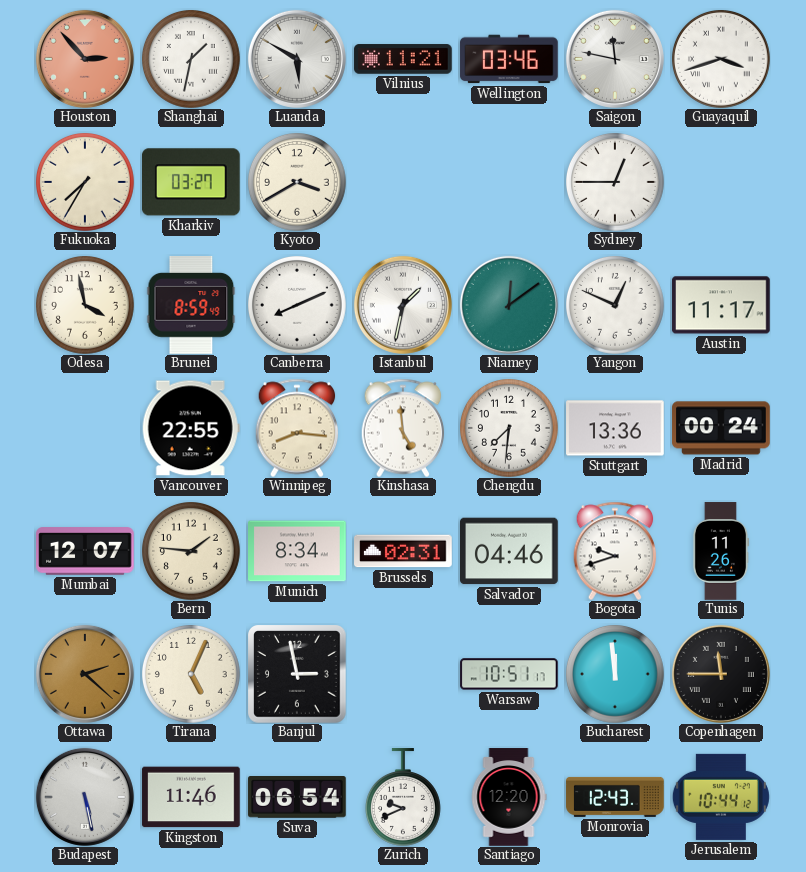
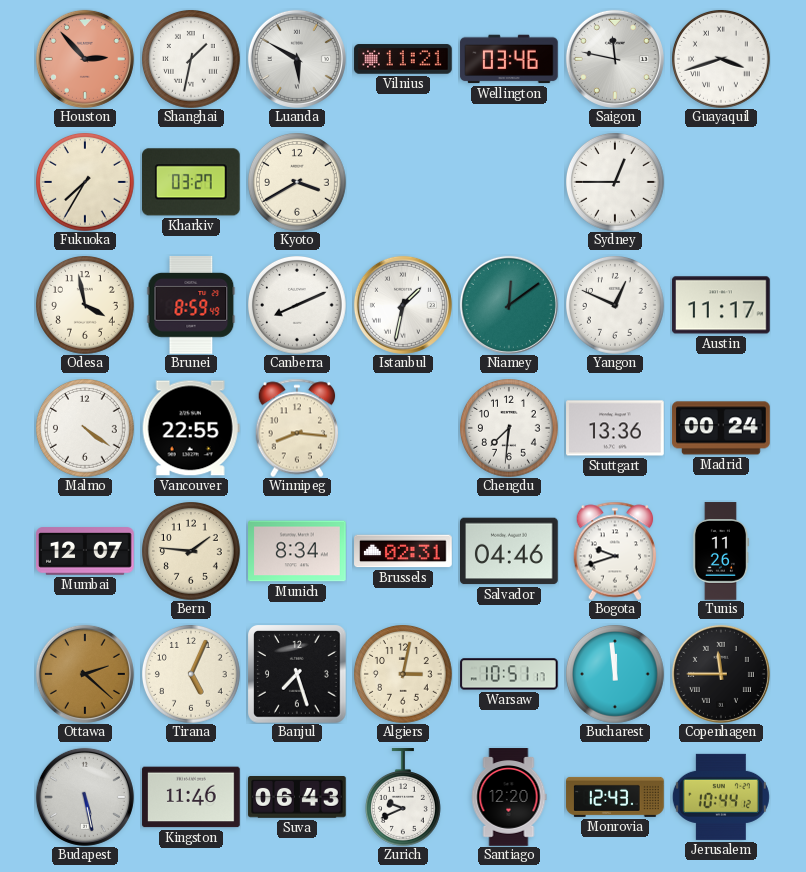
Malmo: none -> 4:21 (86, 429)
Kinshasa: 4:59 -> none (403, 428)
Banjul: 2:58 -> 7:27 (297, 674)
Algiers: none -> 3:02 (404, 675)
Suva: 06:54 -> 06:43 (297, 798)
